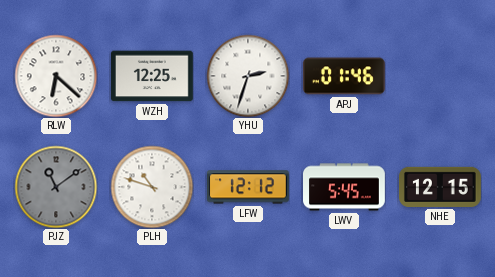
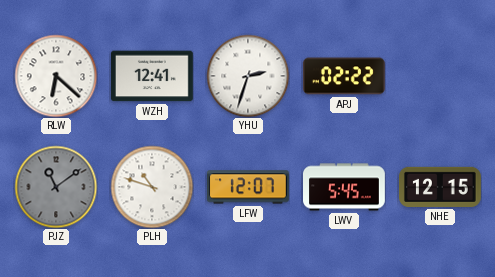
WZH: 12:25 -> 12:41 (152, 76)
APJ: 01:46 -> 02:22 (344, 76)
LFW: 12:12 -> 12:07 (248, 187)
